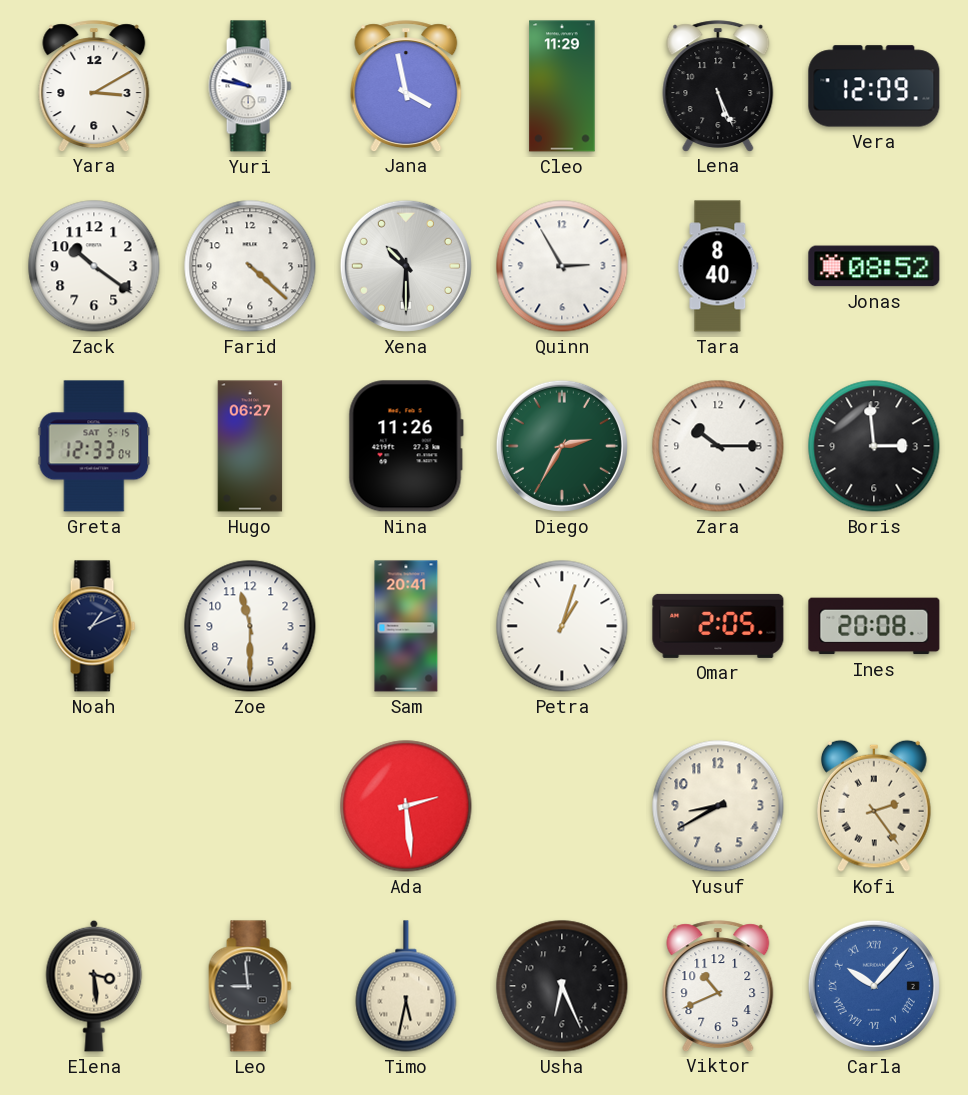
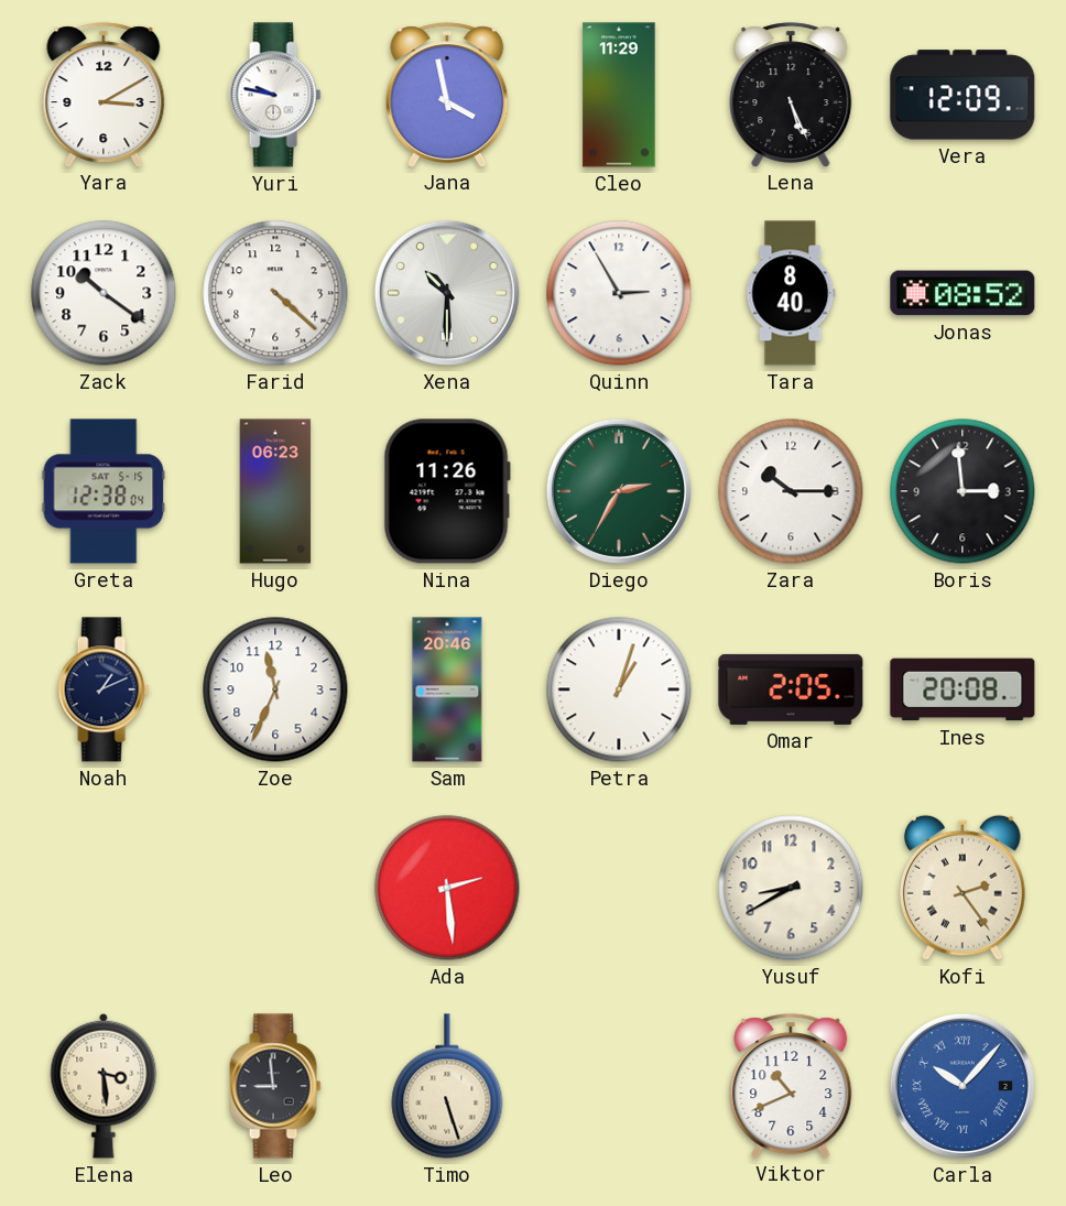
Greta: 12:33 -> 12:38 (104, 491)
Hugo: 06:27 -> 06:23 (275, 491)
Zoe: 11:30 -> 11:34 (275, 689)
Sam: 20:41 -> 20:46 (447, 689)
Timo: 5:32 -> 5:27 (447, 1086)
Usha: 6:26 -> none (562, 986)
